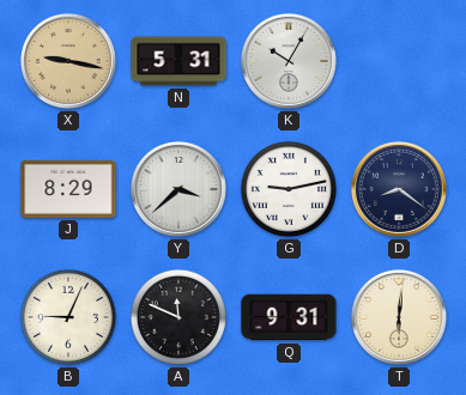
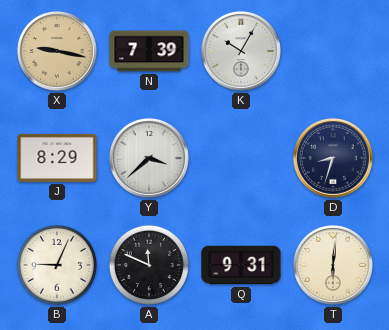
N: 5:31 -> 7:39 (149, 51)
G: 9:13 -> none (289, 189)
D: 8:21 -> 8:33 (333, 158)
